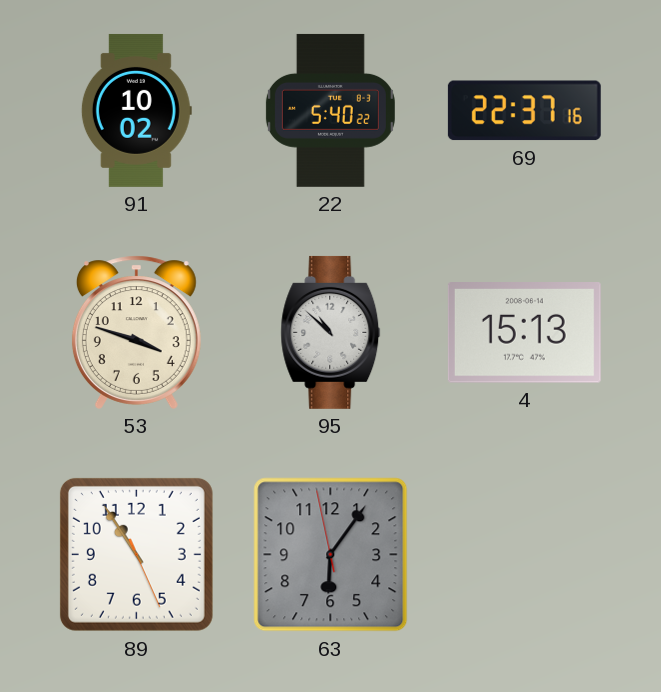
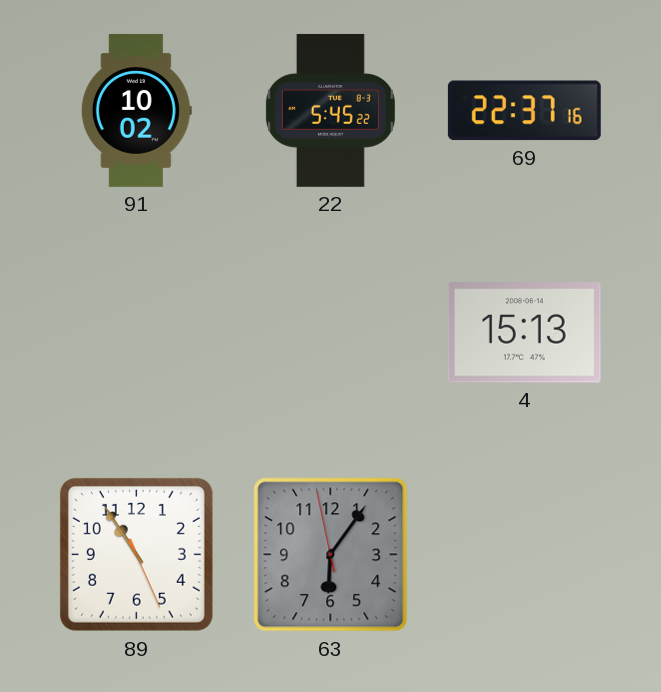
22: 5:40 -> 5:45 (330, 110)
53: 3:48 -> none (136, 332)
95: 10:52 -> none (331, 332)
